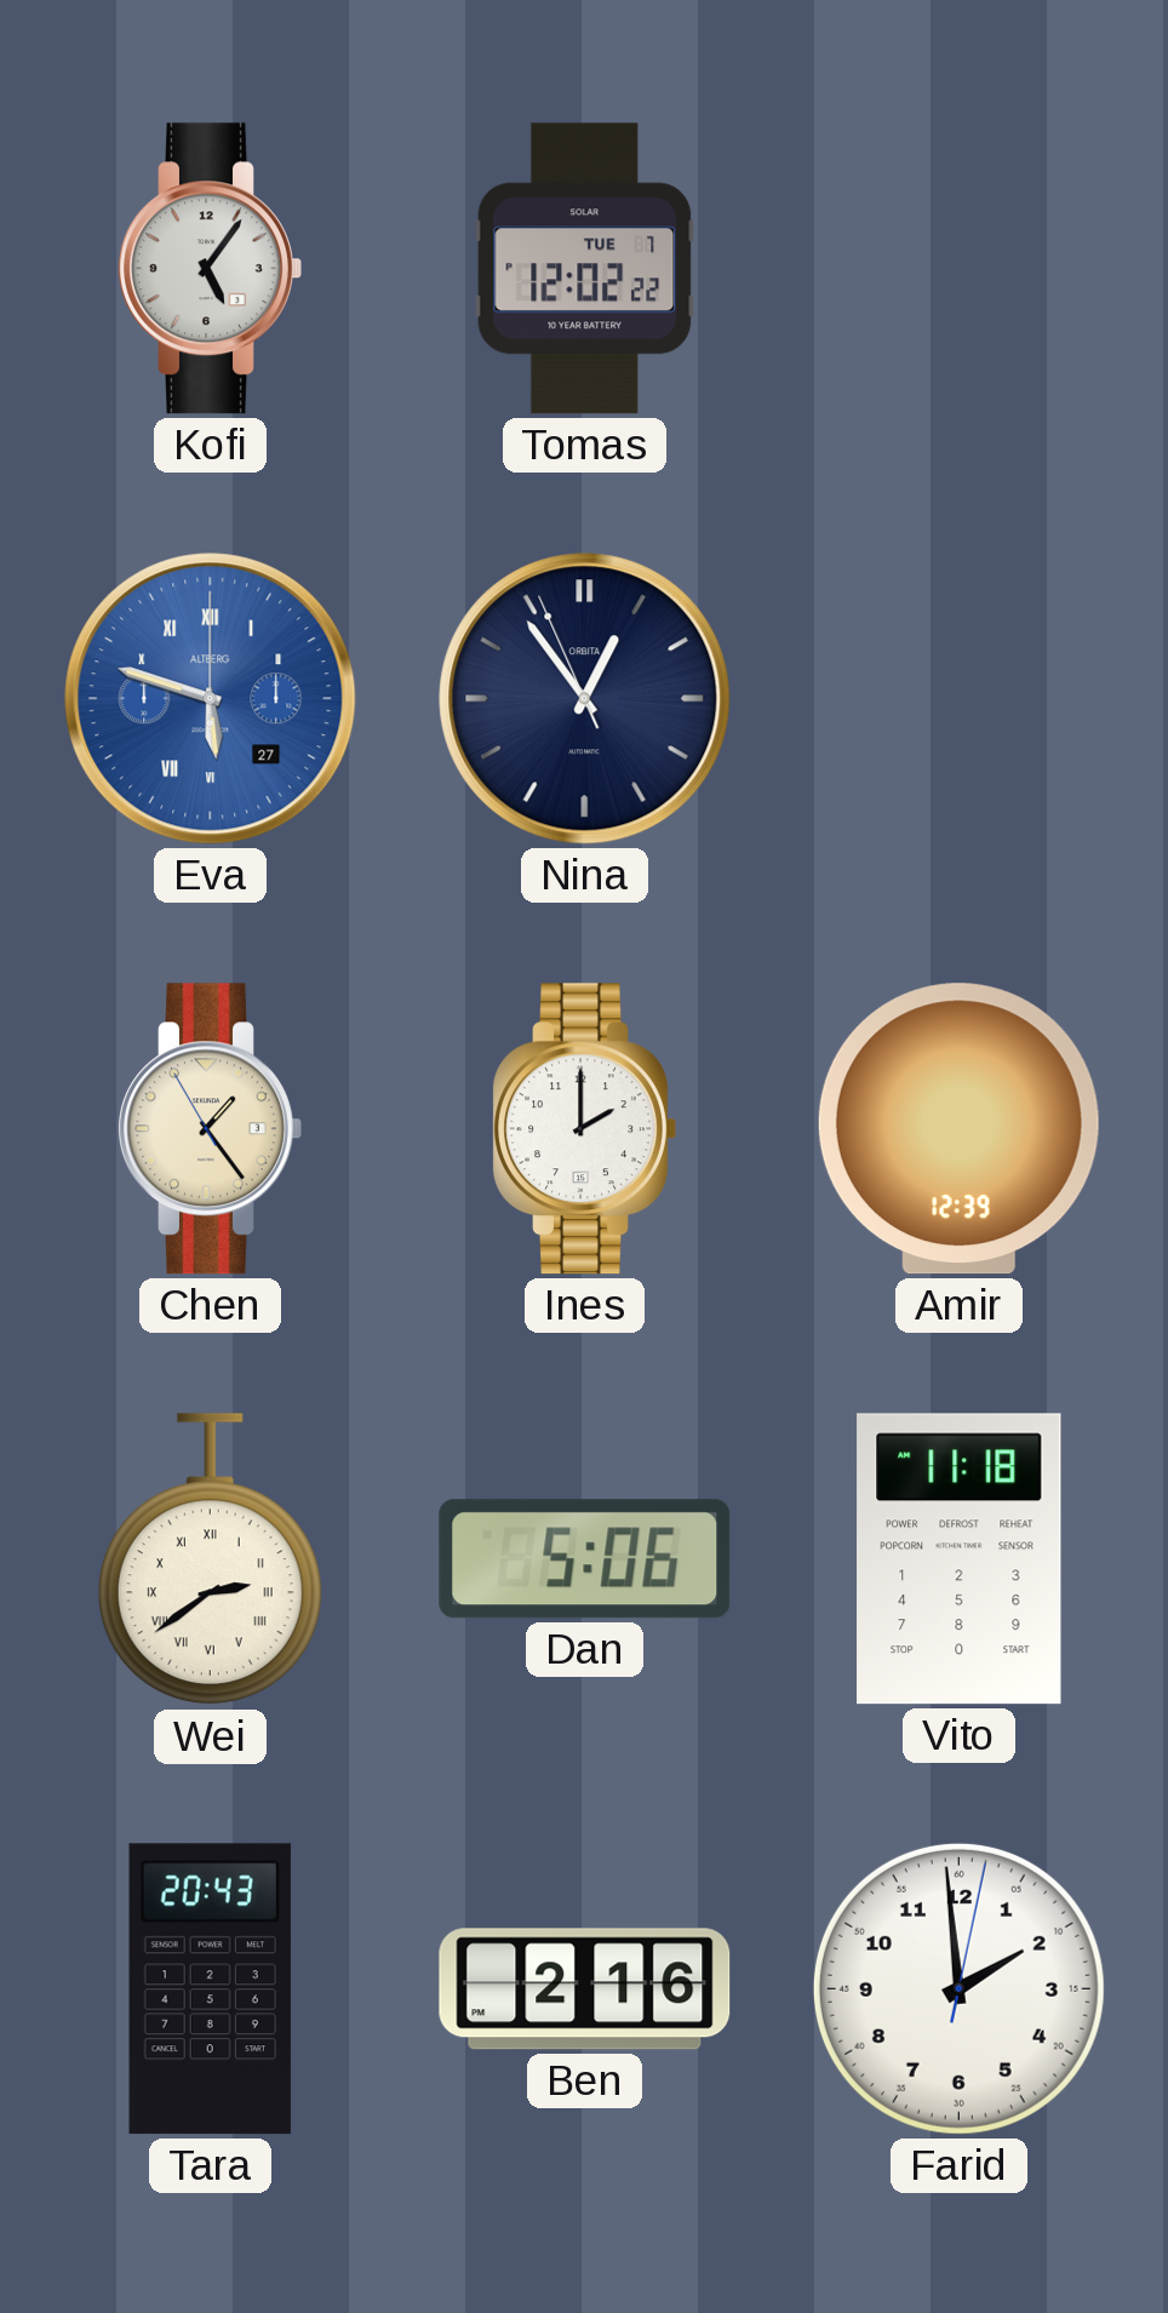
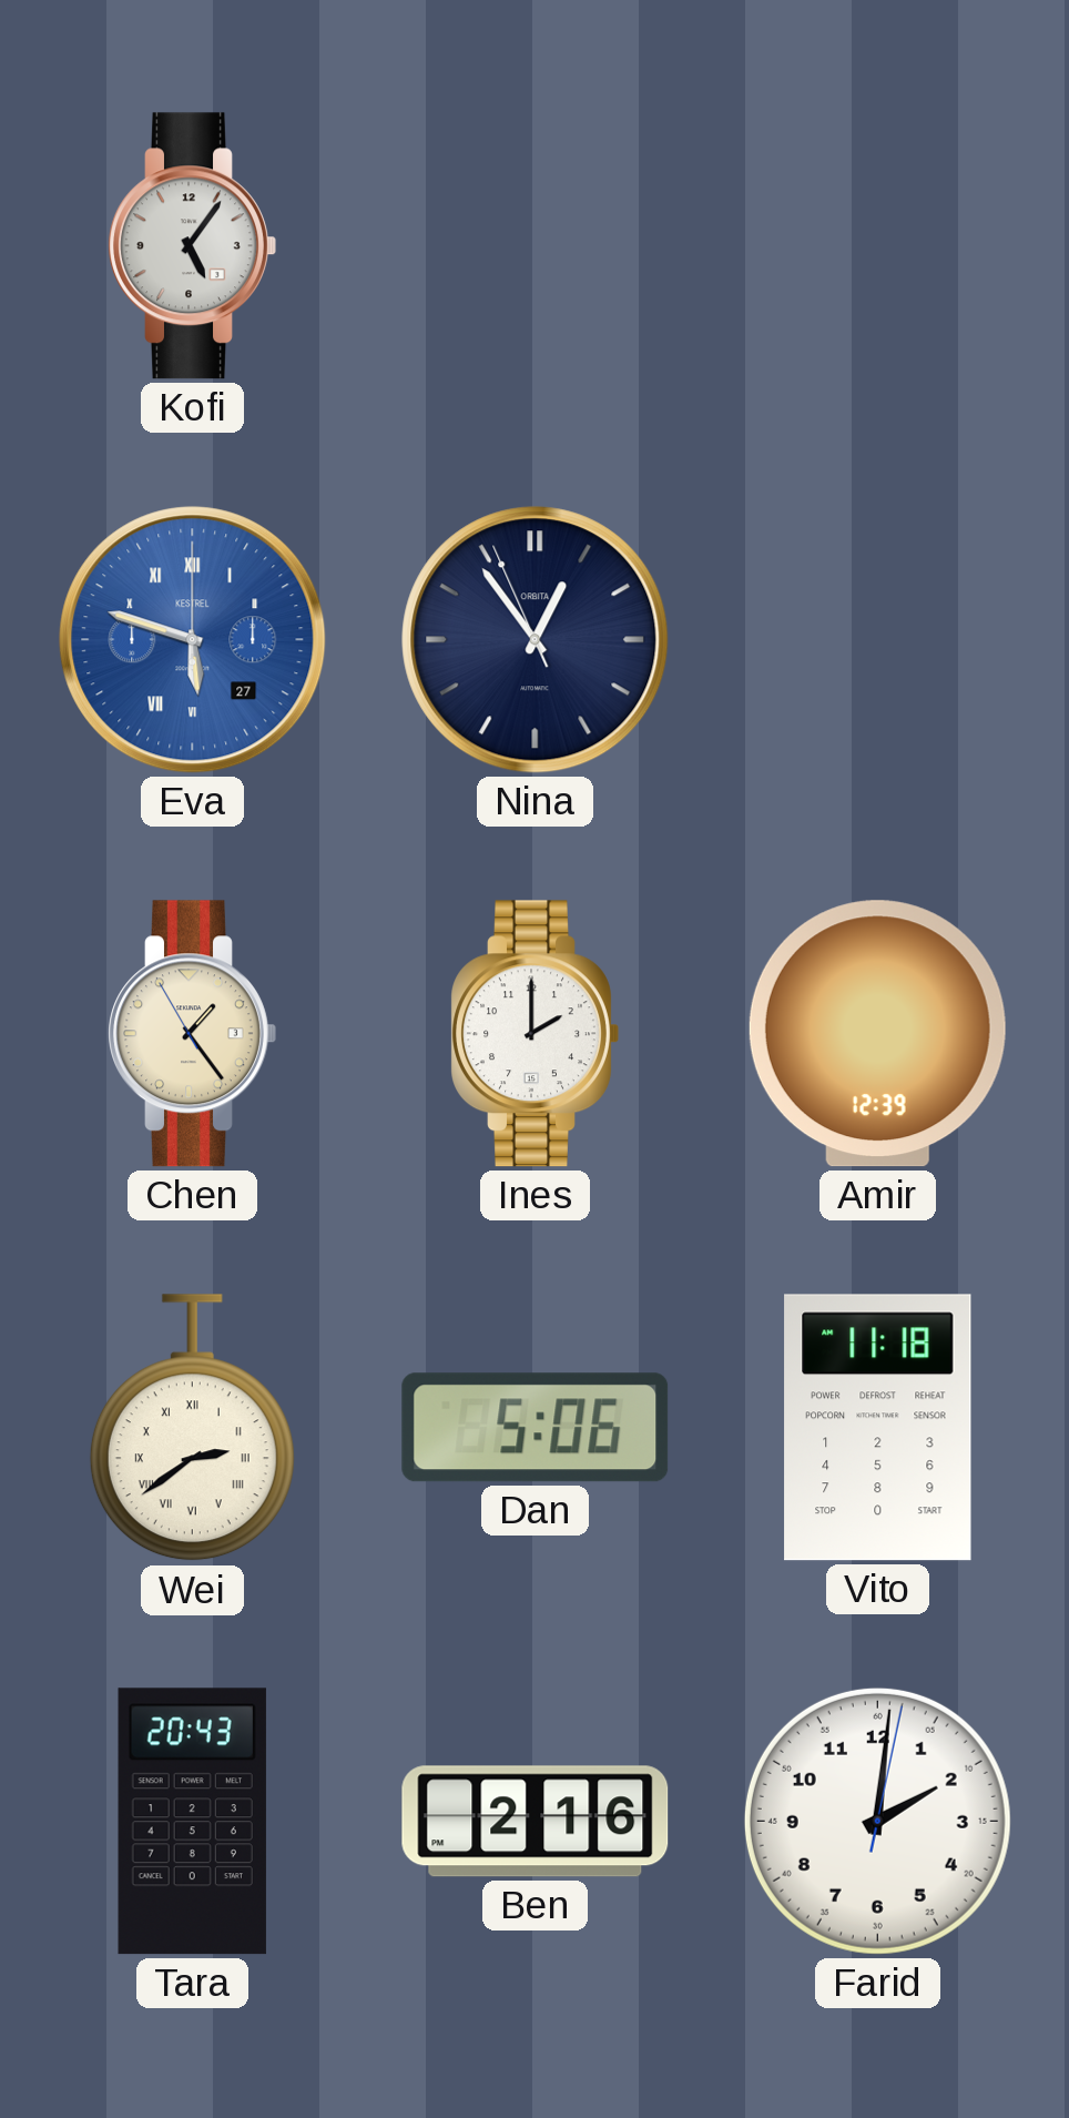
Tomas: 12:02 -> none (585, 269)
Eva brand: ALTBERG -> KESTREL (193, 640)
Farid: 1:59 -> 2:01 (877, 1821)
